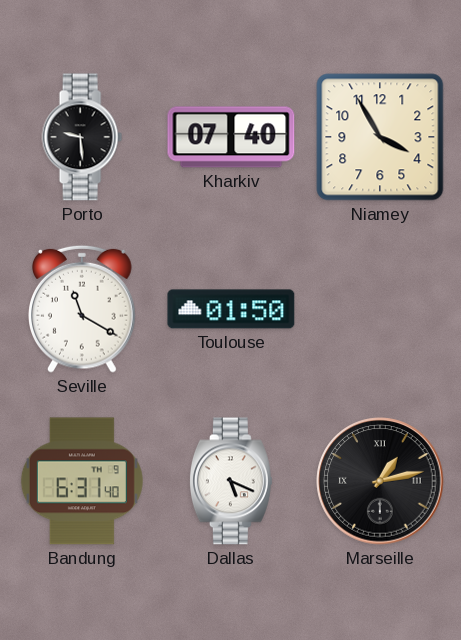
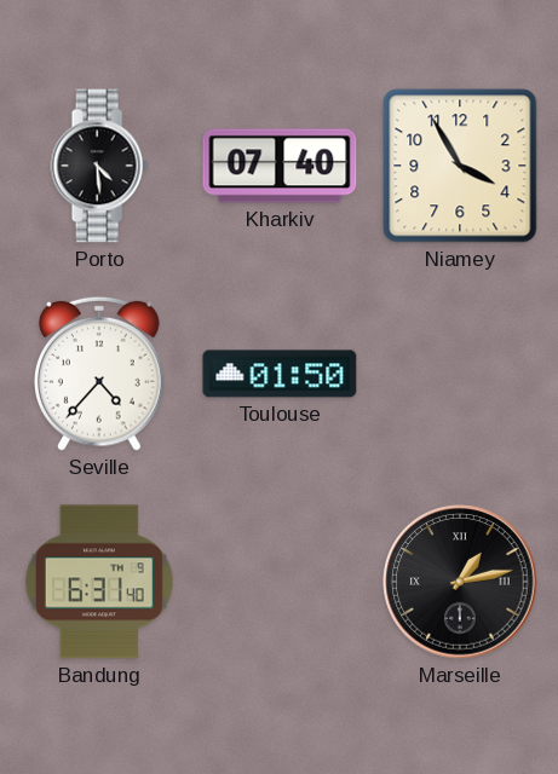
Porto: 9:29 -> 4:29 (99, 166)
Seville: 11:20 -> 4:37 (100, 374)
Dallas: 5:19 -> none (231, 481)
